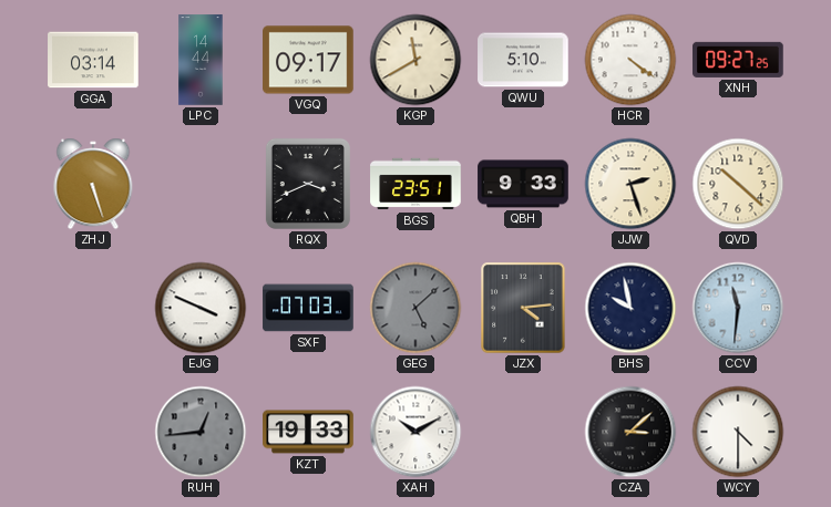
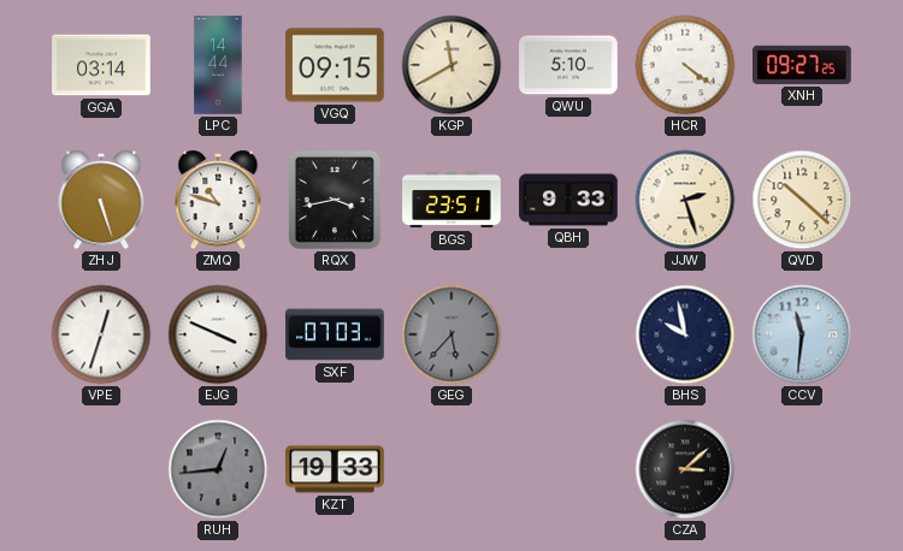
VGQ: 09:17 -> 09:15 (335, 65)
ZMQ: none -> 10:48 (218, 200)
RQX: 3:41 -> 3:43 (335, 200)
VPE: none -> 12:33 (101, 334)
GEG: 5:08 -> 5:37 (451, 334)
JZX: 4:14 -> none (523, 308)
XAH: 10:10 -> none (416, 432)
WCY: 4:30 -> none (738, 432)
